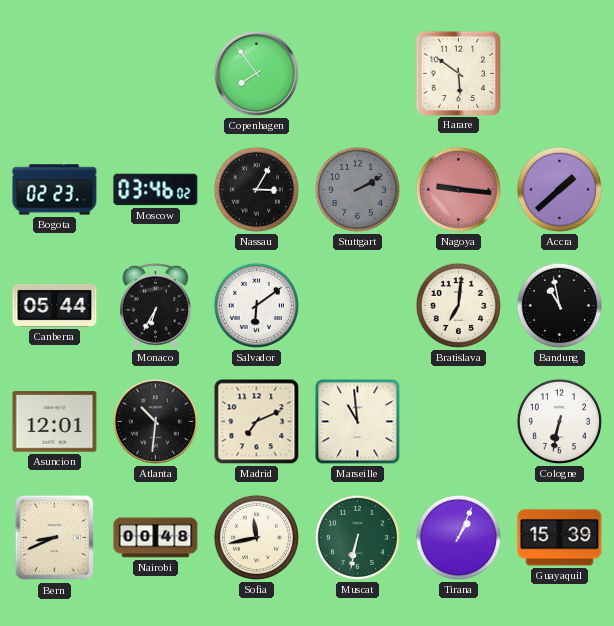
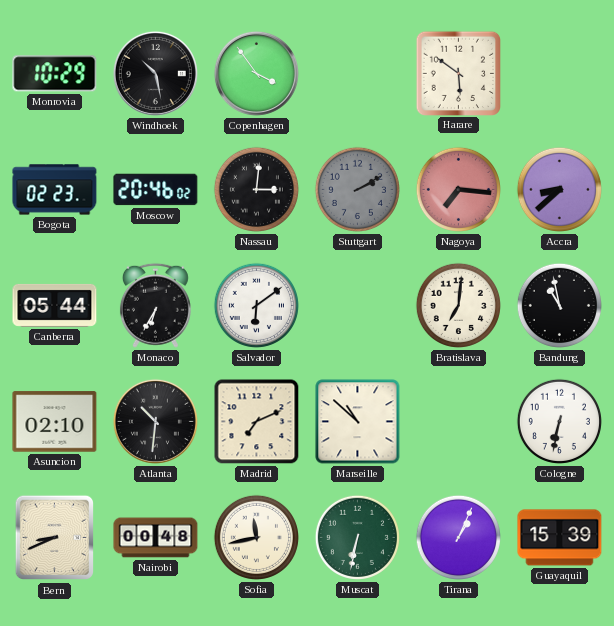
Monrovia: none -> 10:29 (55, 74)
Windhoek: none -> 10:28 (155, 73)
Copenhagen: 7:54 -> 3:54 (256, 73)
Moscow: 03:46 -> 20:46 (156, 190)
Nassau: 3:05 -> 3:01 (256, 189)
Nagoya: 9:16 -> 7:16 (458, 189)
Accra: 1:38 -> 8:38 (559, 189)
Asuncion: 12:01 -> 02:10 (55, 422)
Marseille: 10:59 -> 10:52 (358, 422)
